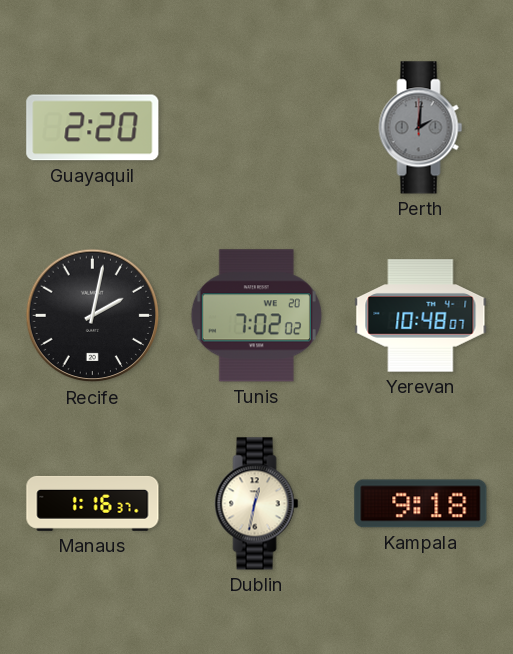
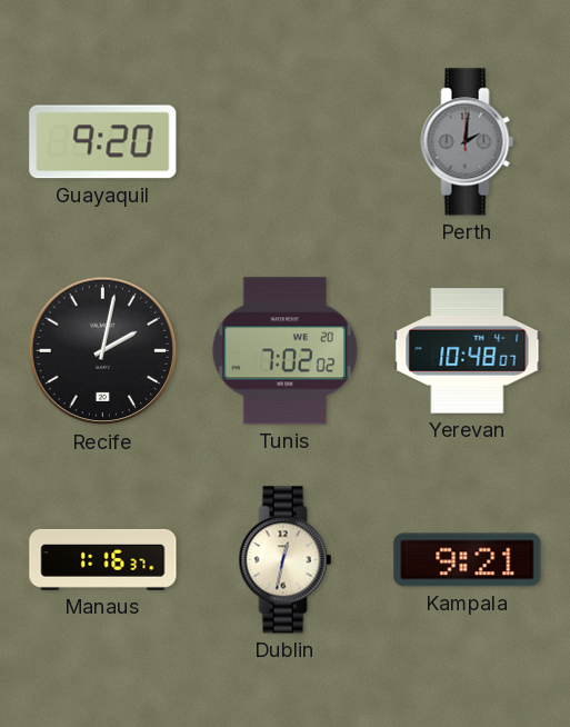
Guayaquil: 2:20 -> 9:20 (103, 142)
Kampala: 9:18 -> 9:21 (468, 560)
